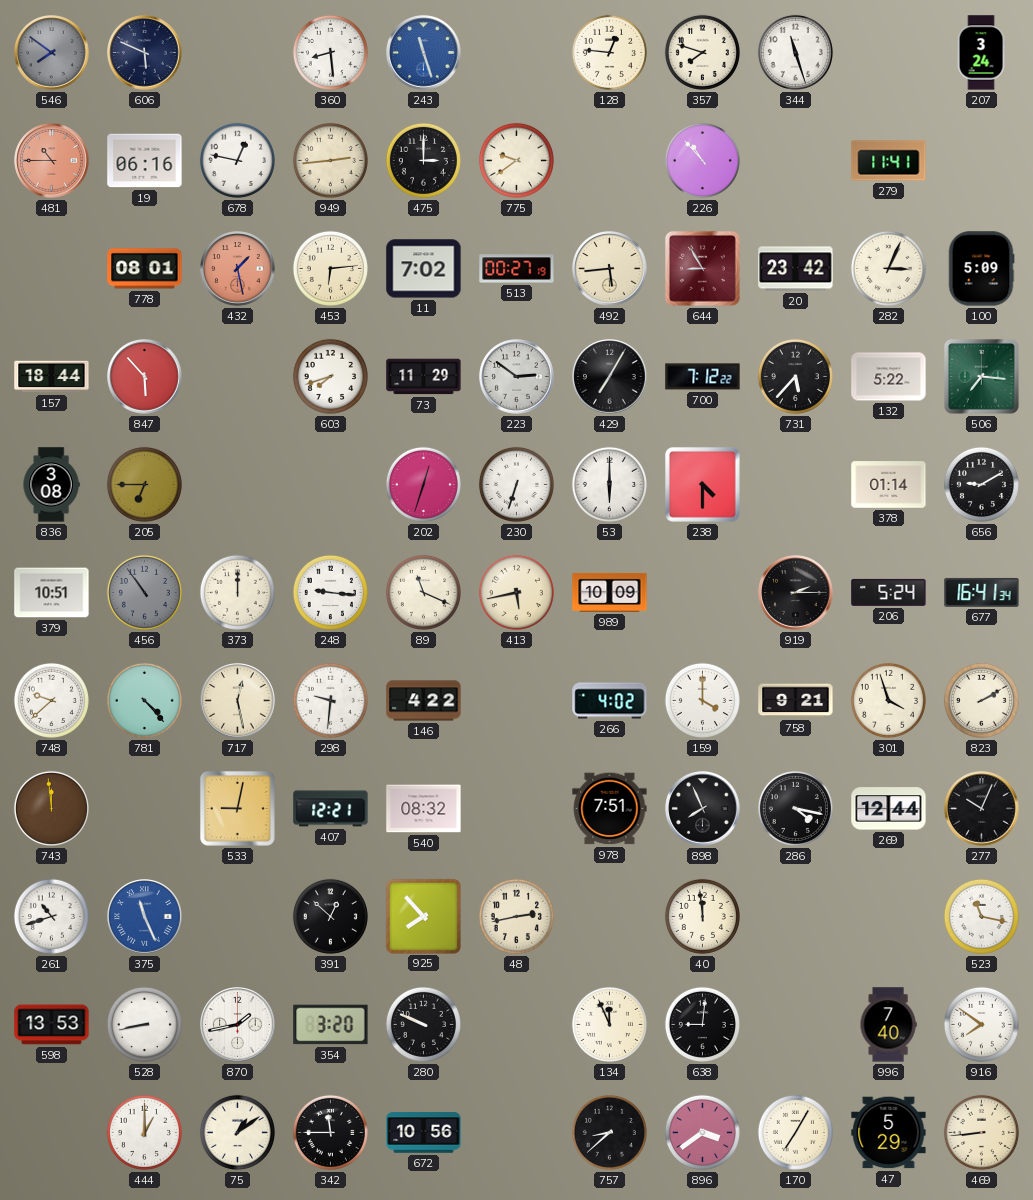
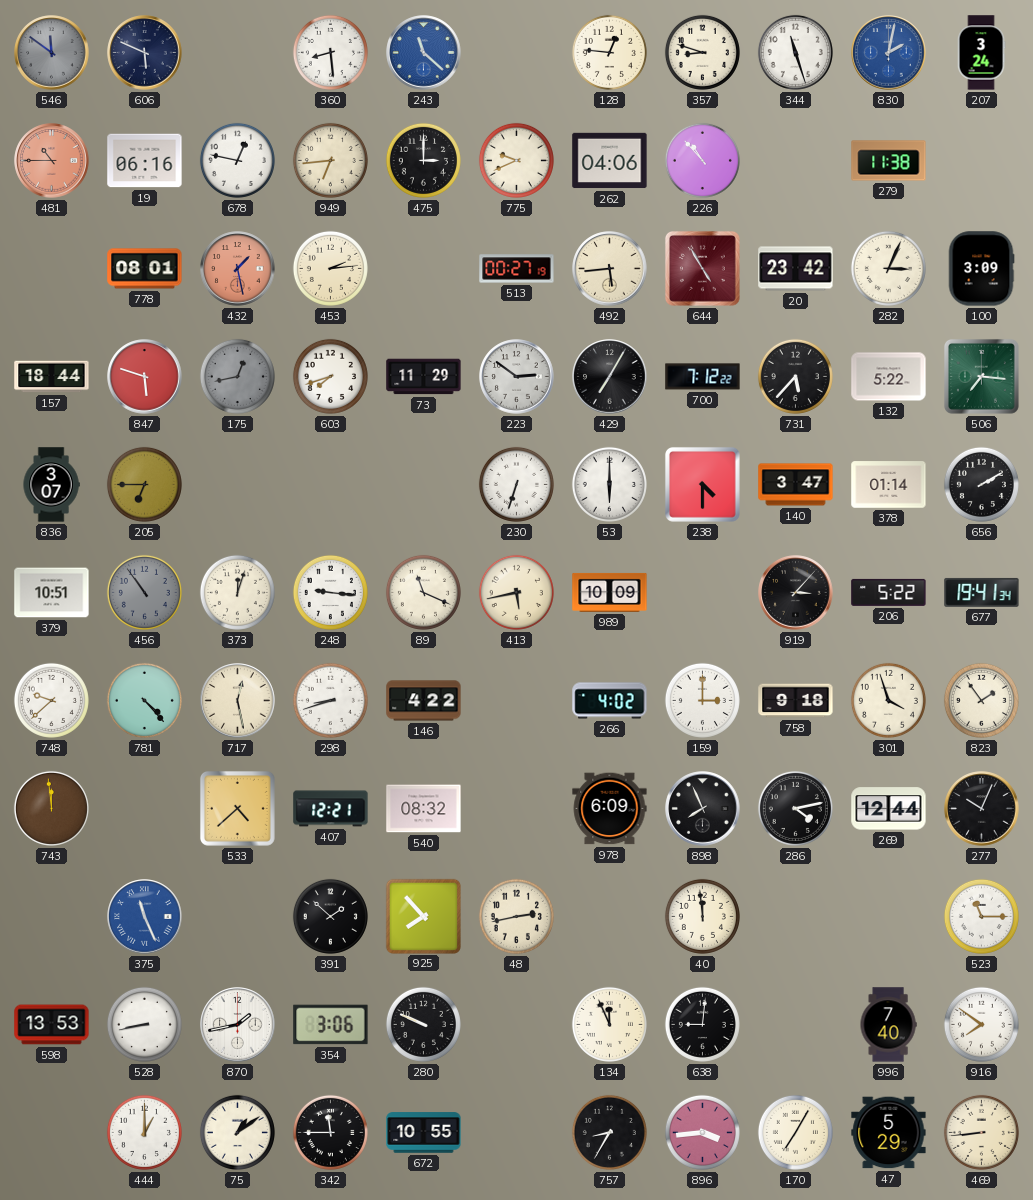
546: 7:51 -> 11:51 (52, 53)
243: 11:27 -> 11:22 (424, 53)
357: 7:48 -> 8:48 (702, 52)
830: none -> 2:02 (889, 53)
949: 2:44 -> 6:44 (330, 160)
775: 9:39 -> 9:41 (516, 160)
262: none -> 04:06 (610, 161)
279: 11:41 -> 11:38 (889, 161)
453: 6:14 -> 2:14 (330, 268)
11: 7:02 -> none (424, 269)
644: 8:55 -> 4:55 (702, 268)
100: 5:09 -> 3:09 (981, 269)
847: 5:53 -> 5:48 (145, 377)
175: none -> 12:43 (237, 376)
836: 3:08 -> 3:07 (51, 485)
202: 12:33 -> none (423, 484)
140: none -> 3:47 (796, 485)
656: 9:10 -> 2:10 (981, 484)
373: 12:00 -> 12:03 (237, 592)
919: 2:15 -> 3:07 (796, 593)
206: 5:24 -> 5:22 (889, 592)
677: 16:41 -> 19:41 (982, 592)
298: 9:31 -> 8:42 (330, 700)
159: 4:00 -> 3:00 (702, 700)
758: 9:21 -> 9:18 (796, 701)
823: 2:10 -> 1:54 (981, 700)
533: 9:02 -> 4:38 (237, 808)
978: 7:51 -> 6:09 (610, 809)
286: 4:17 -> 4:13 (795, 808)
261: 10:42 -> none (51, 916)
391: 12:52 -> 1:52 (330, 916)
523: 11:17 -> 11:15 (981, 916)
354: 3:20 -> 3:06 (331, 1025)
672: 10:56 -> 10:55 (424, 1133)
757: 8:38 -> 8:35 (609, 1132)
896: 3:39 -> 3:44 (702, 1132)
